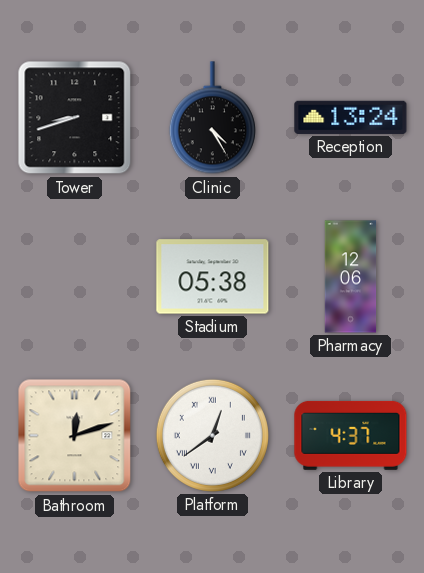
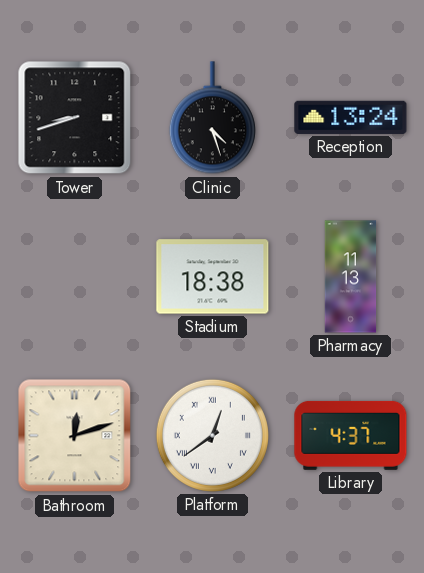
Clinic: 4:25 -> 4:27 (212, 118)
Stadium: 05:38 -> 18:38 (213, 277)
Pharmacy: 12:06 -> 11:13 (351, 277)
